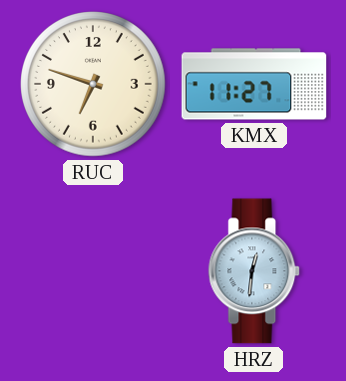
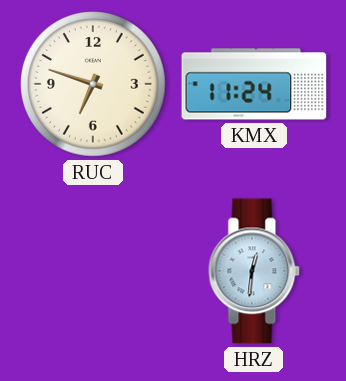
KMX: 11:27 -> 11:24 (254, 84)
